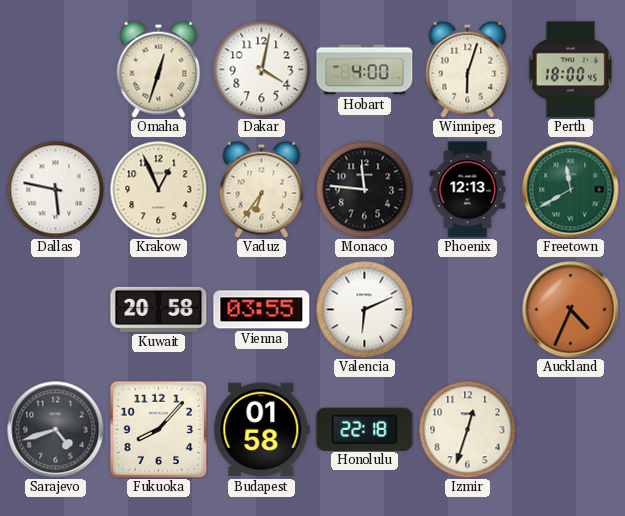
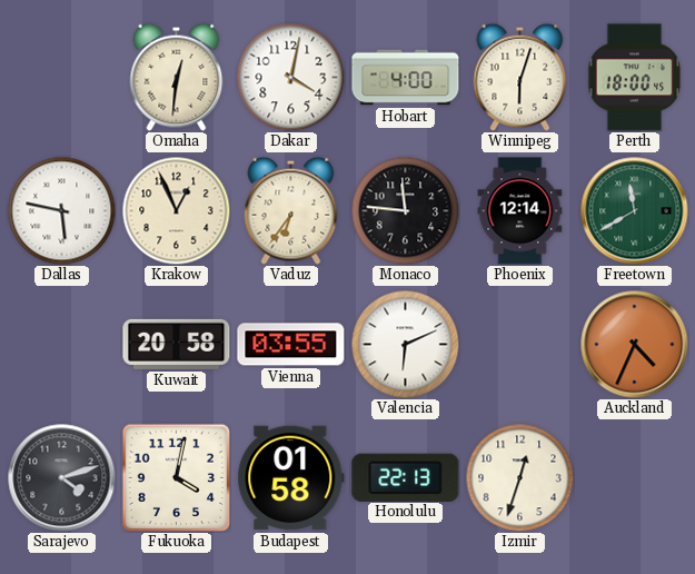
Omaha: 12:33 -> 12:31 (177, 77)
Phoenix: 12:13 -> 12:14 (520, 211)
Sarajevo: 4:42 -> 4:12 (62, 478)
Fukuoka: 8:07 -> 4:02 (176, 477)
Honolulu: 22:18 -> 22:13 (406, 477)
